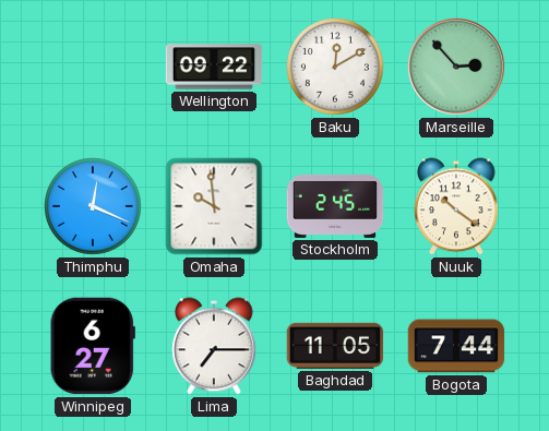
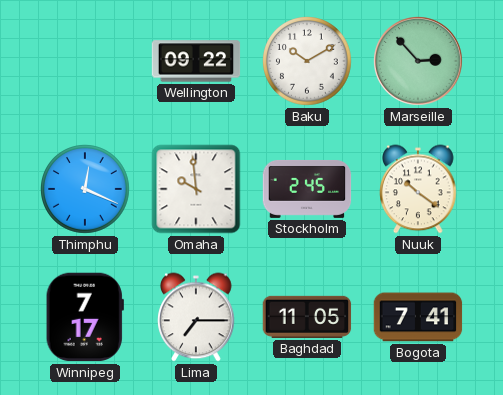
Baku: 12:10 -> 10:10 (308, 62)
Winnipeg: 6:27 -> 7:17 (85, 317)
Bogota: 7:44 -> 7:41 (418, 317)
